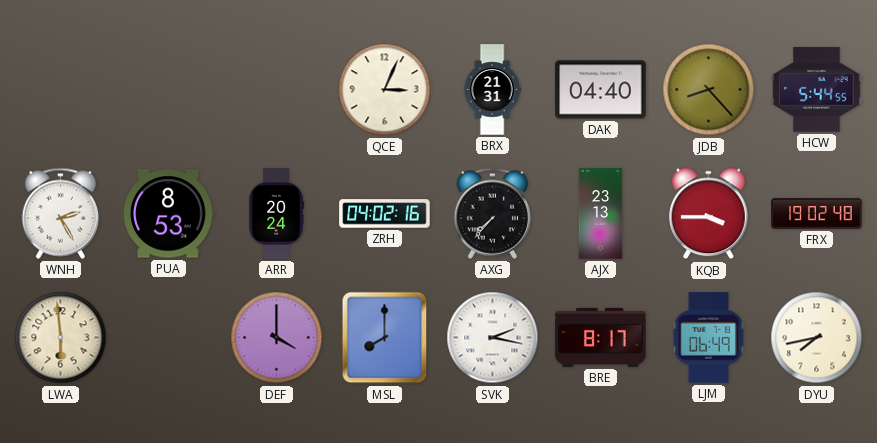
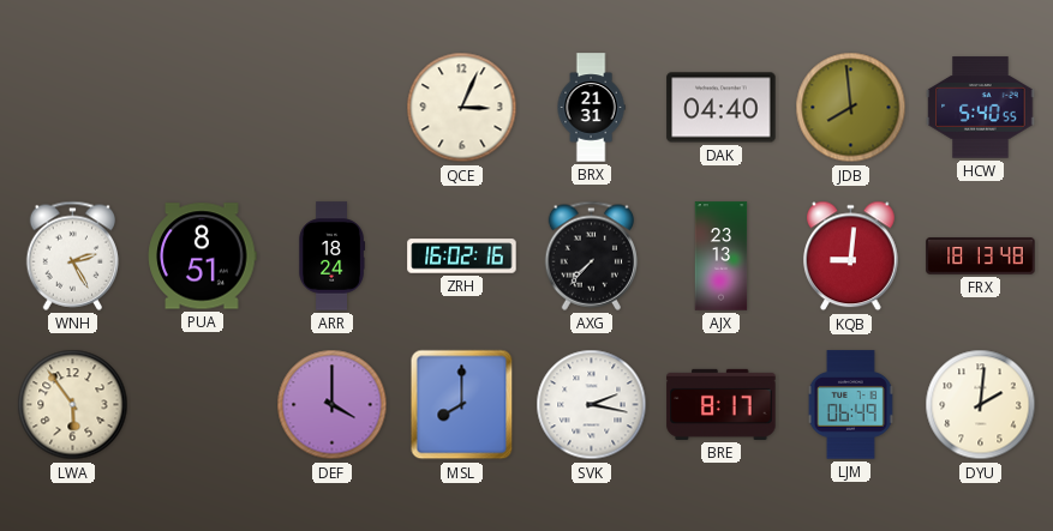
JDB: 8:23 -> 7:59 (851, 108)
HCW: 5:44 -> 5:40 (981, 108)
PUA: 8:53 -> 8:51 (203, 257)
ARR: 20:24 -> 18:24 (331, 257)
ZRH: 04:02 -> 16:02 (462, 257)
KQB: 3:45 -> 9:01 (851, 257)
FRX: 19:02 -> 18:13 (981, 257)
LWA: 5:59 -> 5:54 (73, 405)
DYU: 7:43 -> 2:01 (981, 405)
